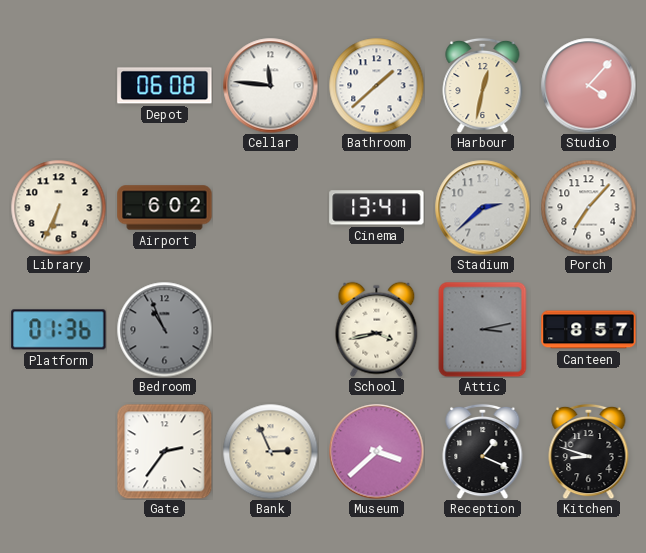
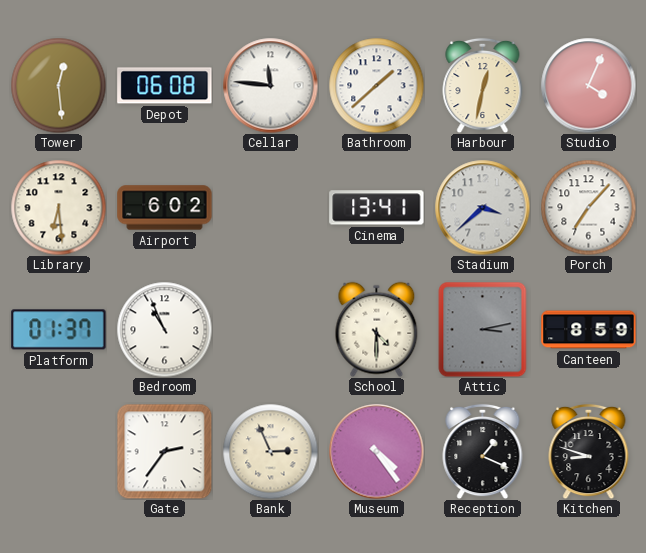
Tower: none -> 12:29 (58, 85)
Studio: 4:07 -> 4:04 (588, 85)
Library: 6:34 -> 6:29 (58, 207)
Stadium: 2:38 -> 3:38 (482, 207)
Platform: 01:36 -> 01:37 (59, 330)
Bedroom dial: grey -> white (164, 329)
School: 3:43 -> 4:30 (377, 329)
Canteen: 8:57 -> 8:59 (589, 330)
Museum: 3:38 -> 4:24 (376, 451)
